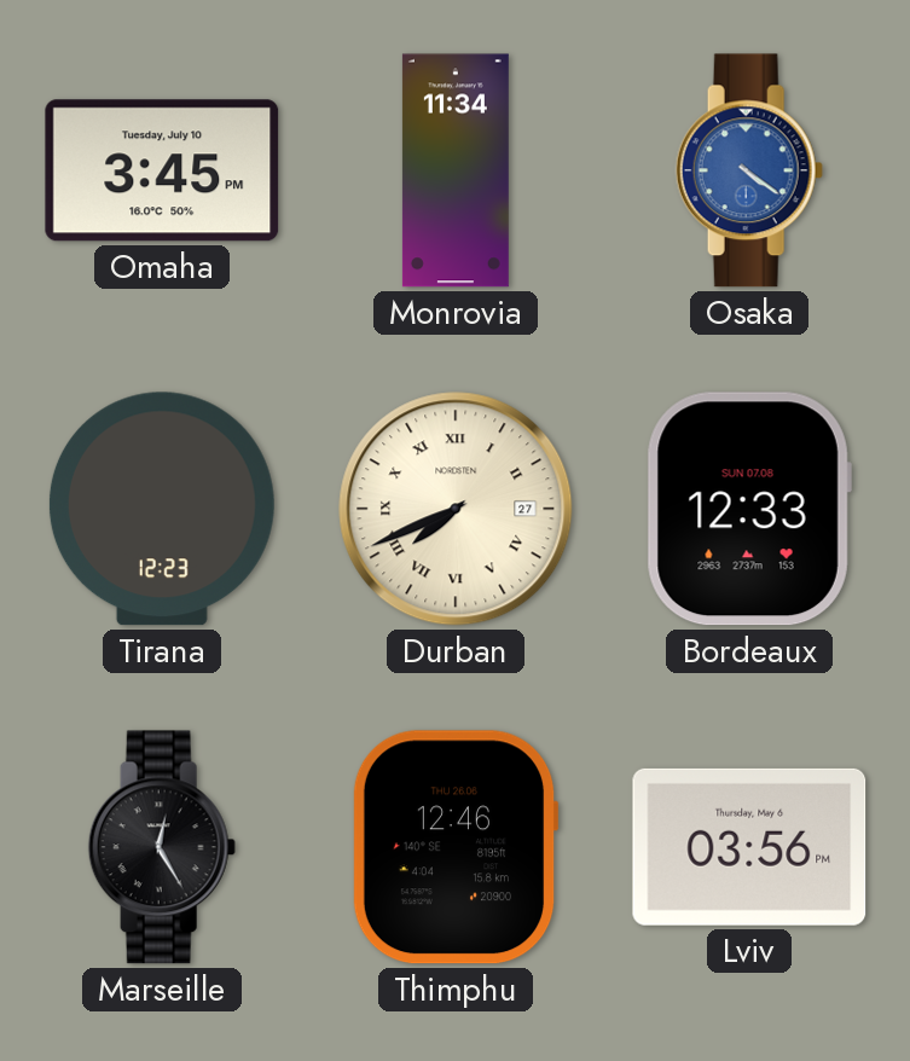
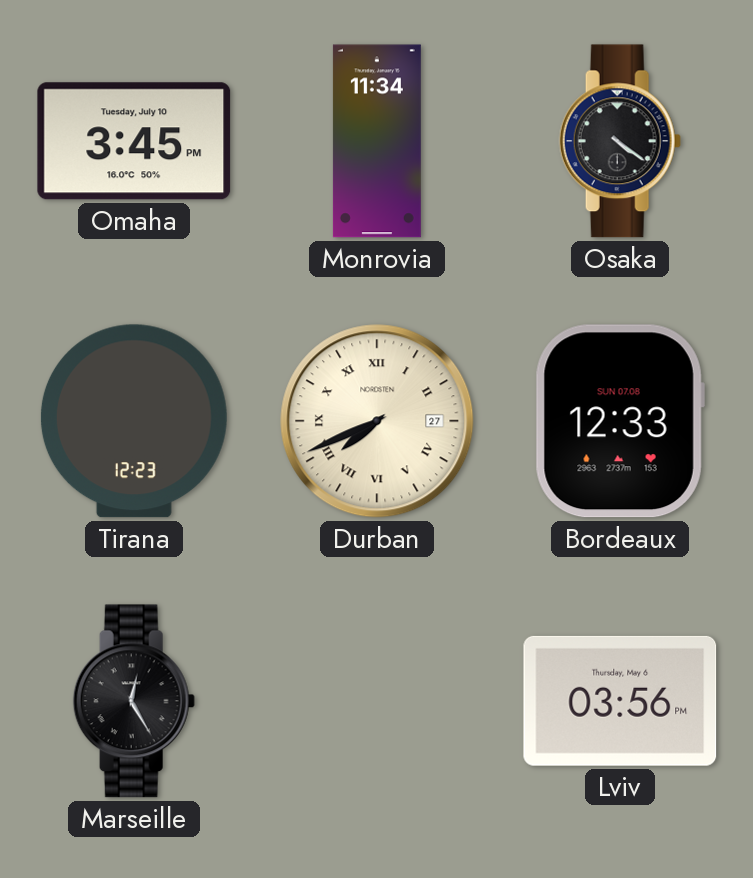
Osaka dial: blue -> black (620, 141)
Thimphu: 12:46 -> none (456, 847)
